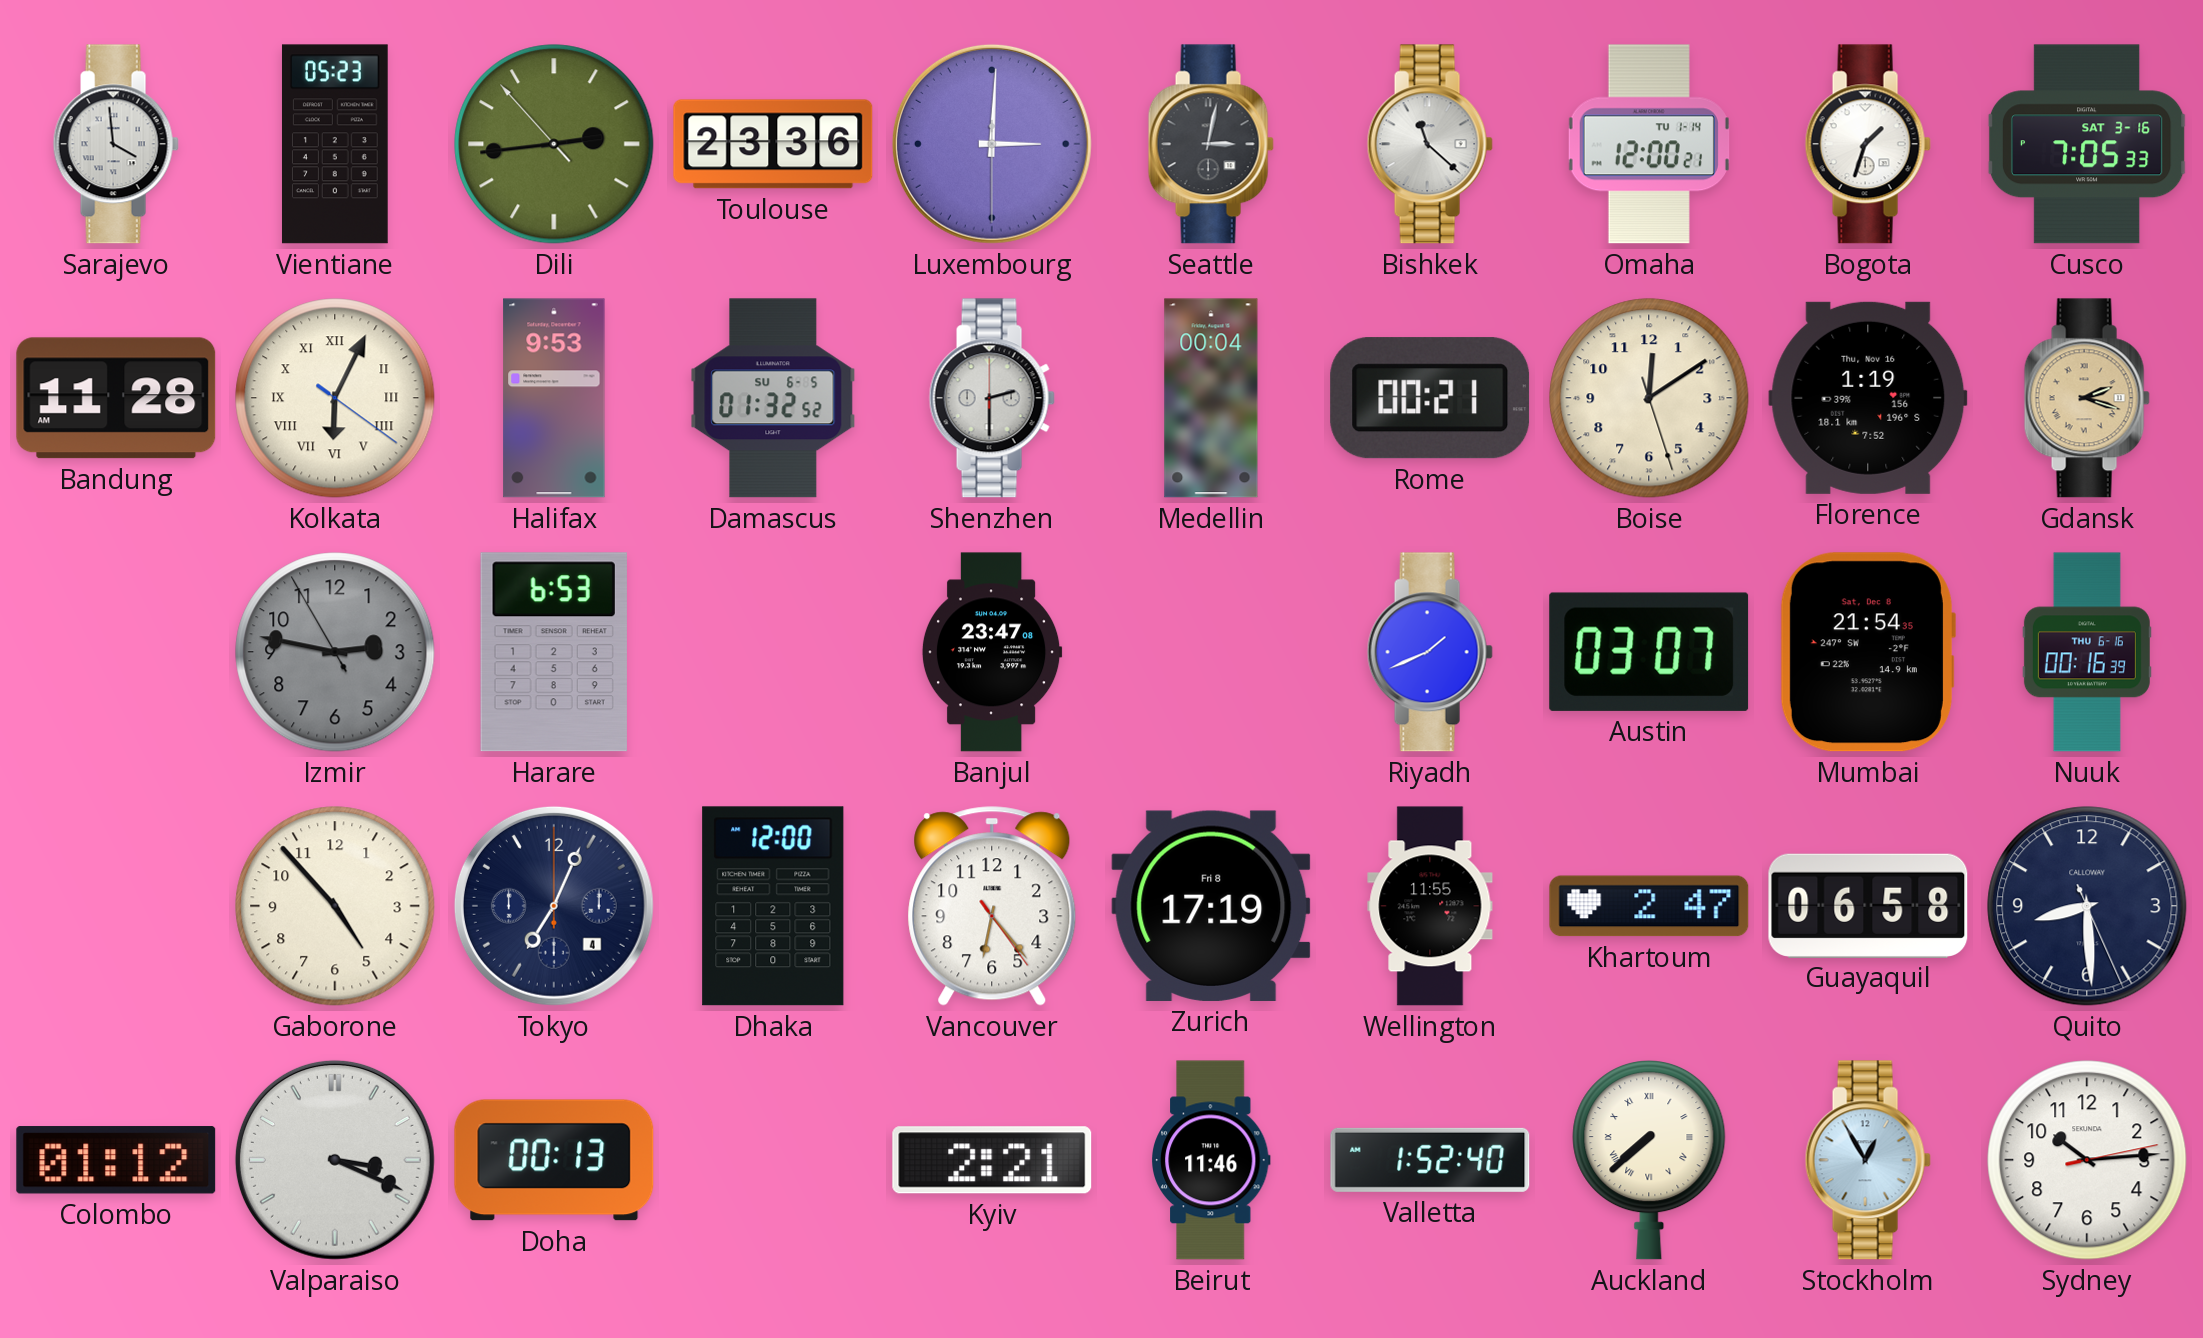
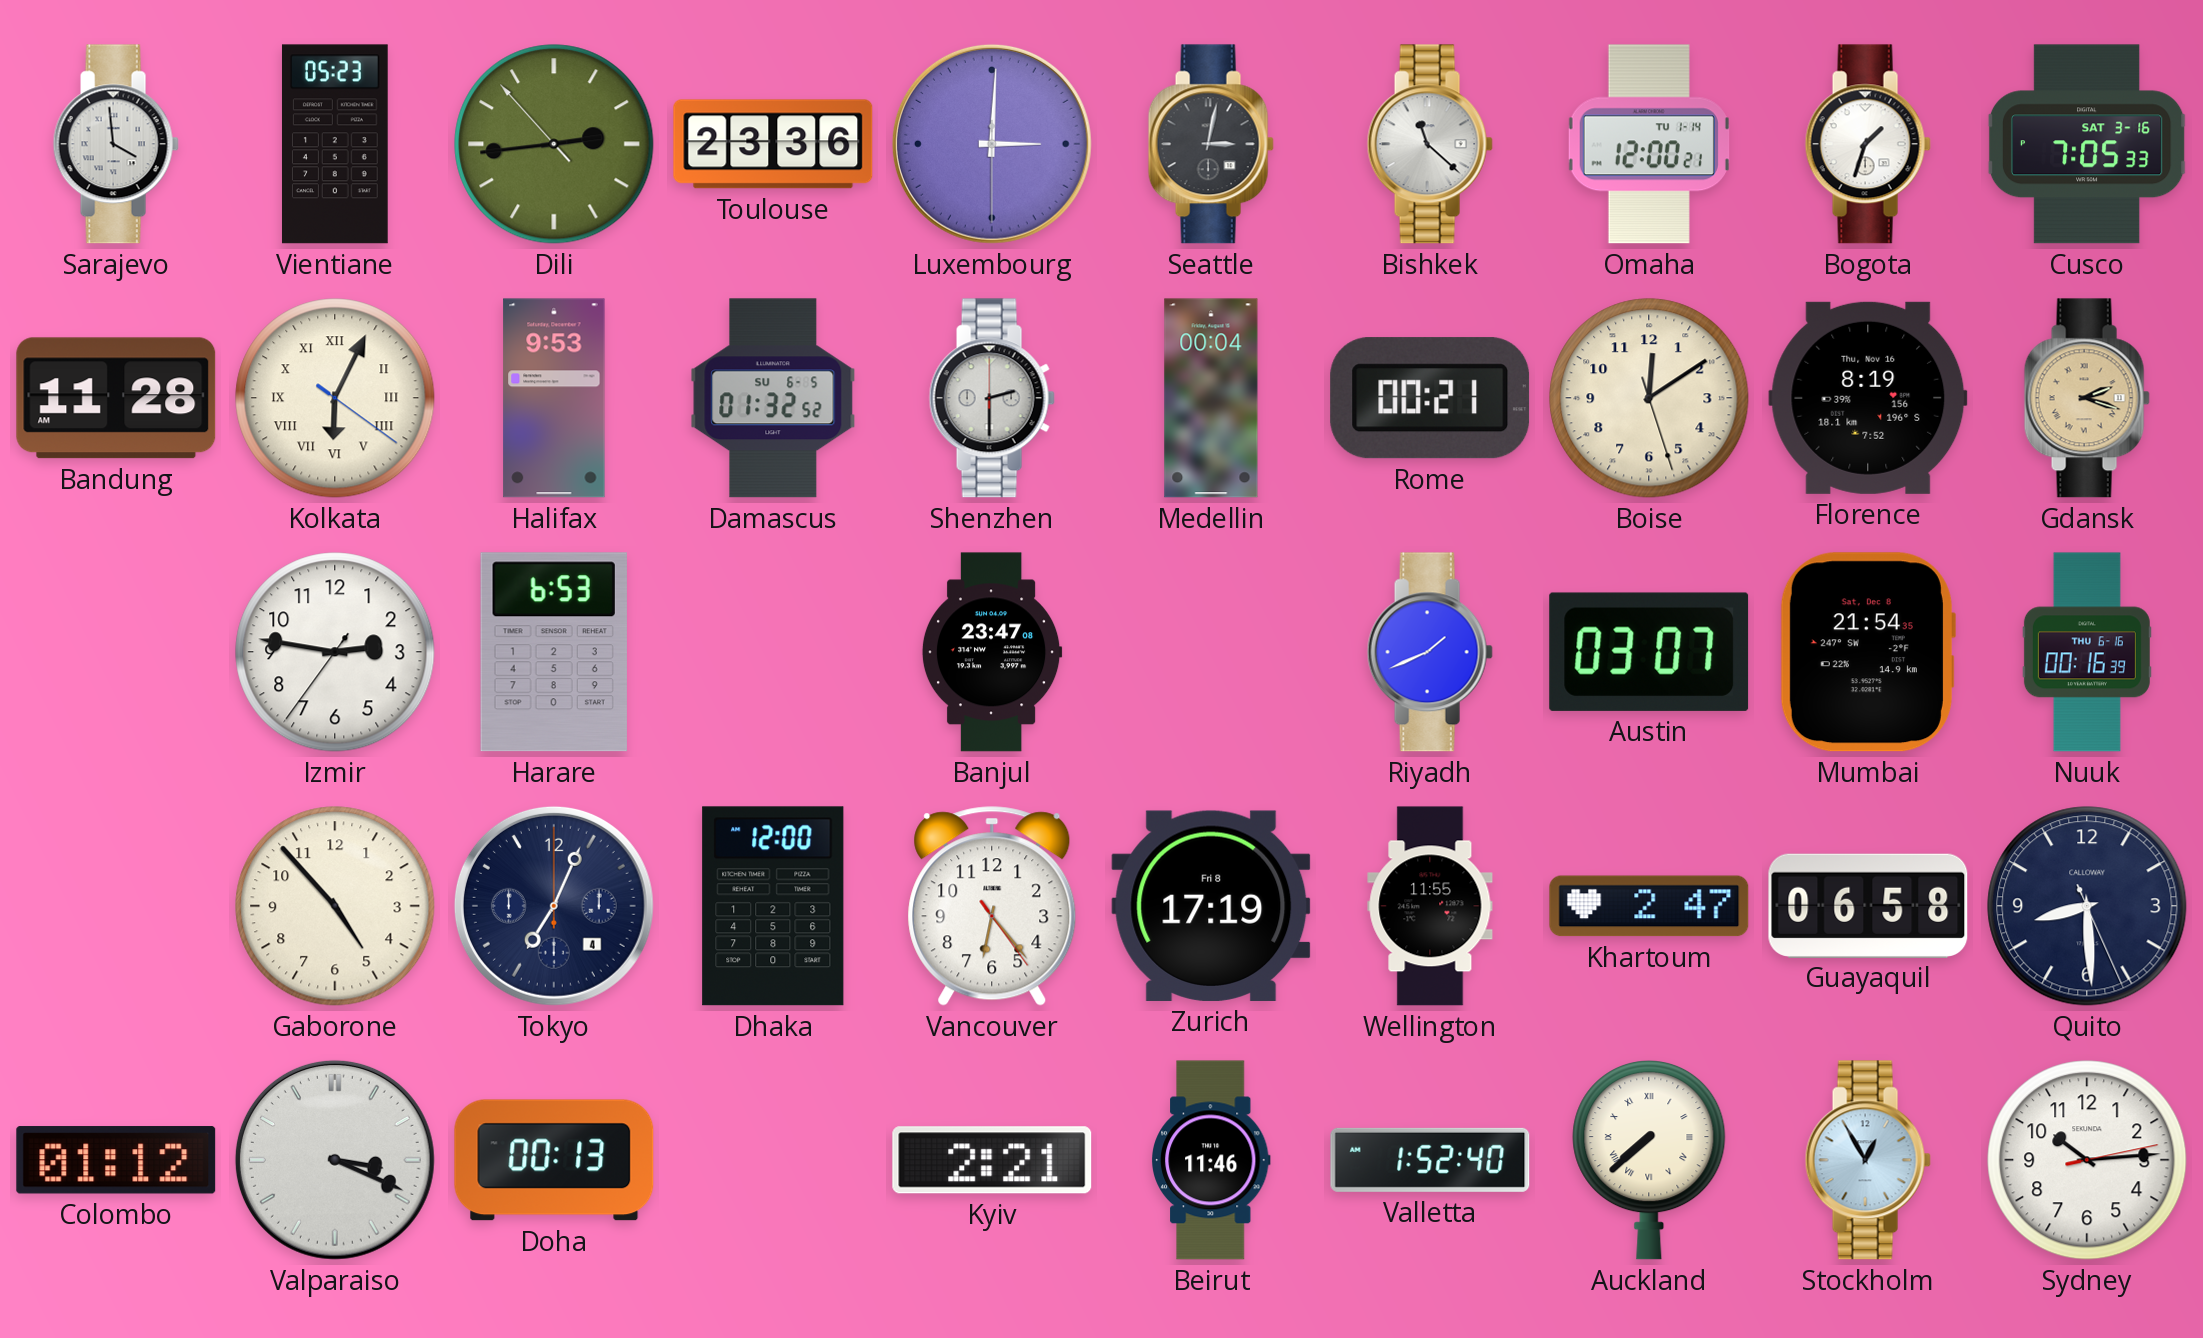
Florence: 1:19 -> 8:19 (1868, 398)
Izmir: 2:46:55 -> 2:46:36 (335, 652)
Izmir dial: grey -> white (335, 652)
